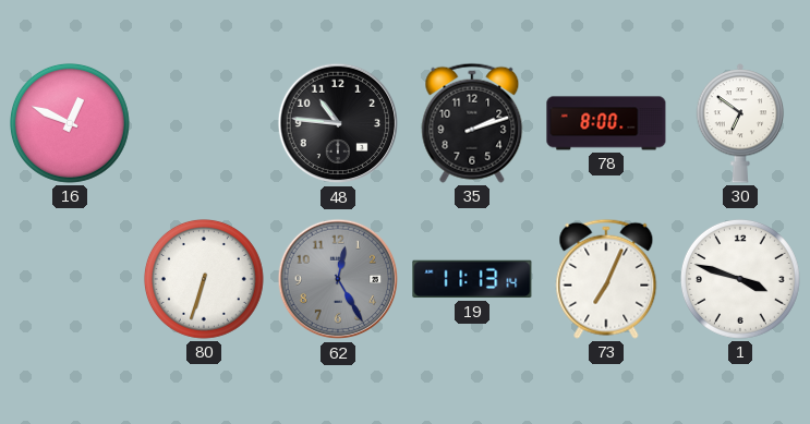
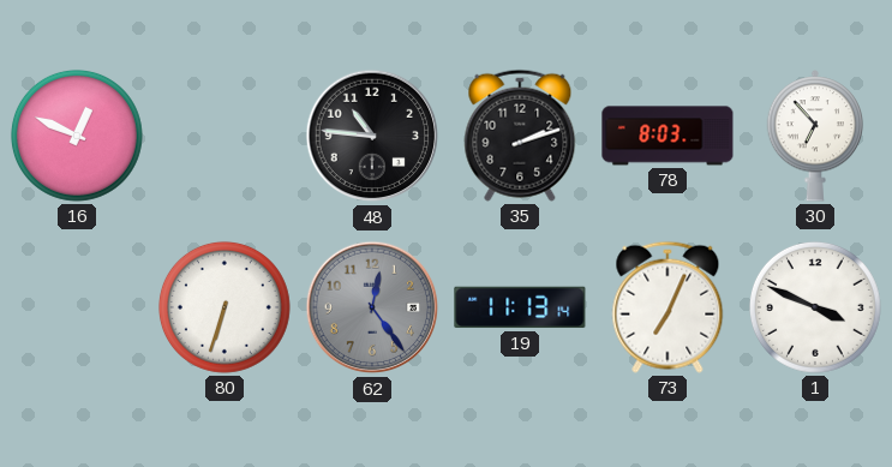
78: 8:00 -> 8:03 (667, 136)
30: 6:51 -> 6:53 (815, 136)
62: 12:25 -> 12:24 (372, 307)
1: 3:48 -> 3:49 (815, 307)
